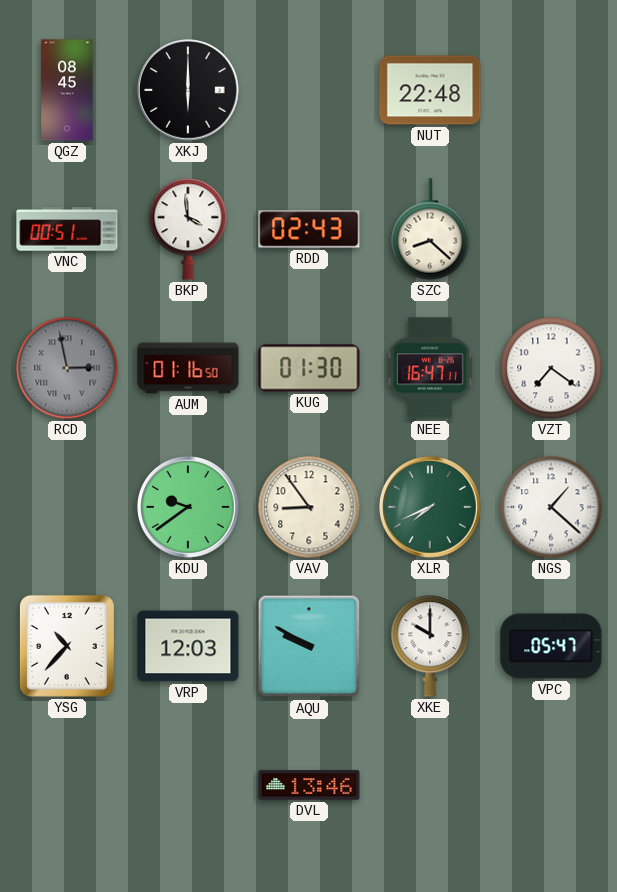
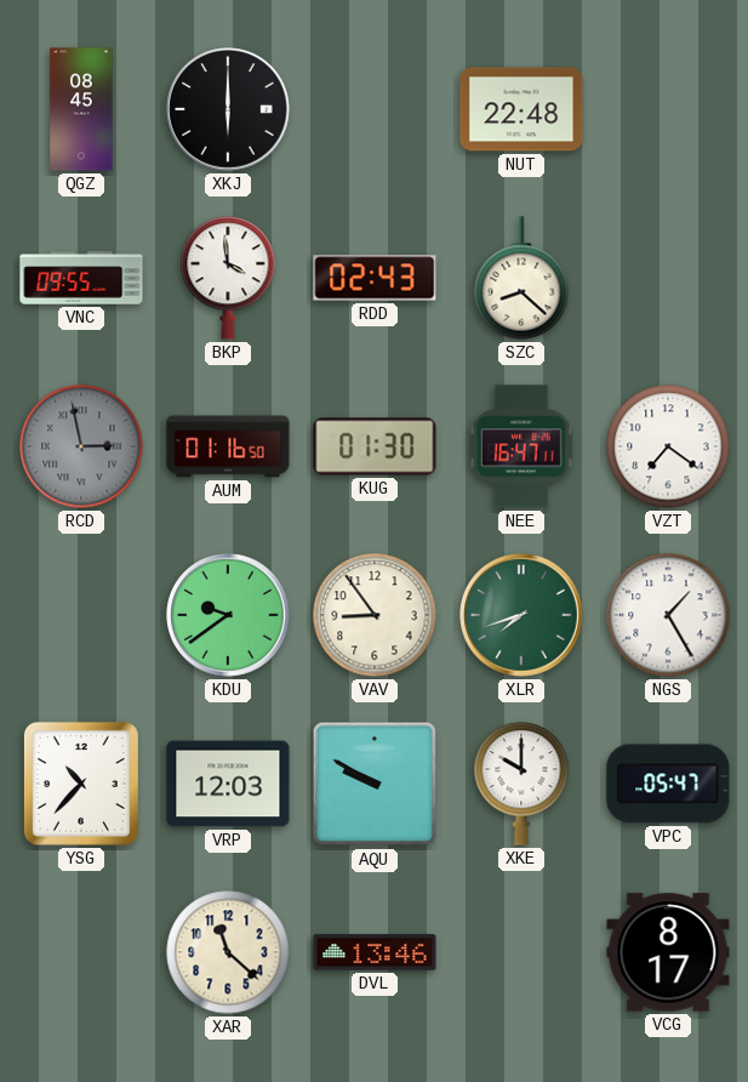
VNC: 00:51 -> 09:55 (81, 278)
XLR: 7:41 -> 7:42 (521, 615)
NGS: 1:22 -> 1:25 (668, 615)
XAR: none -> 11:22 (228, 952)
VCG: none -> 8:17 (668, 952)
